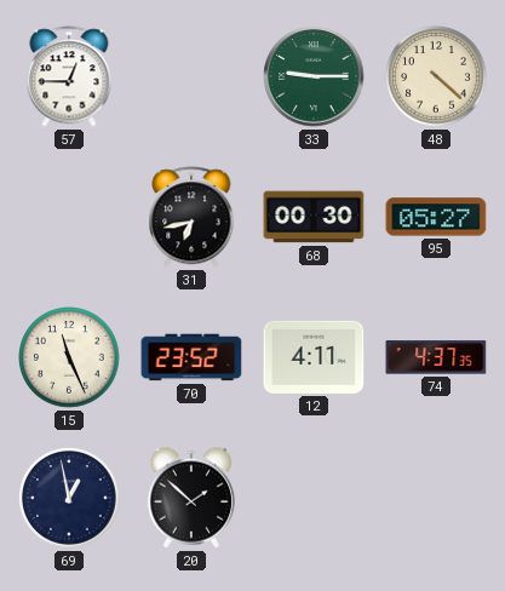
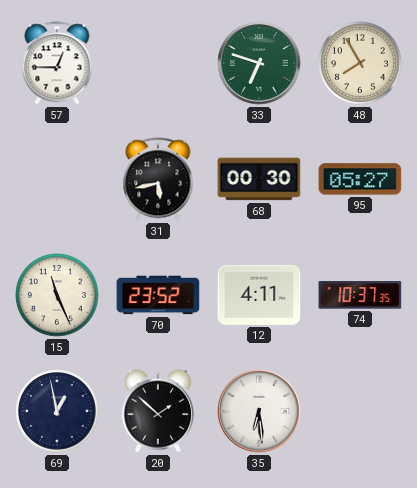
33: 9:15 -> 6:48 (259, 63)
48: 4:22 -> 7:55 (361, 64)
31: 6:43 -> 5:43 (158, 179)
74: 4:37 -> 10:37 (360, 295)
35: none -> 6:29 (259, 411)
